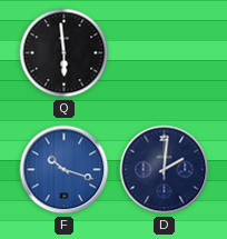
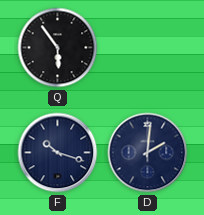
Q: 5:59 -> 5:54 (58, 48)
F dial: blue -> navy (58, 153)
